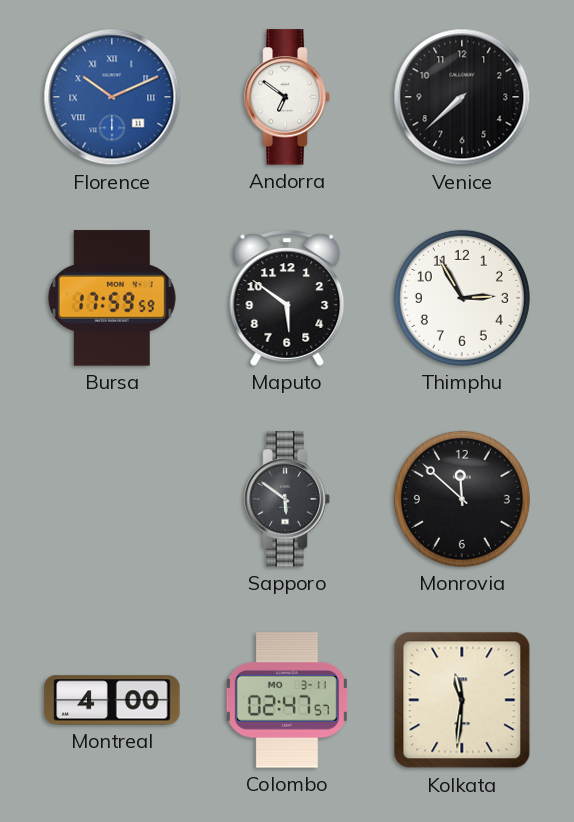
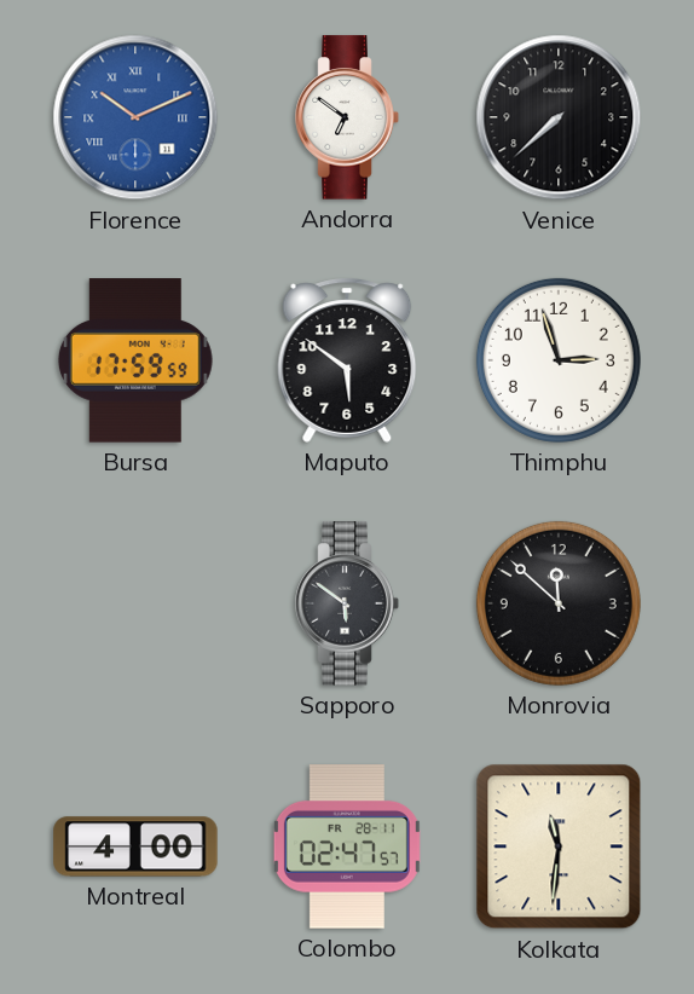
Thimphu: 2:55 -> 2:57 (559, 360)
Colombo date: MO 3-11 -> FR 28-11 (347, 846)
